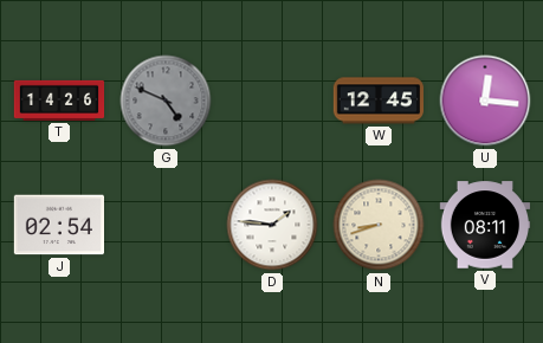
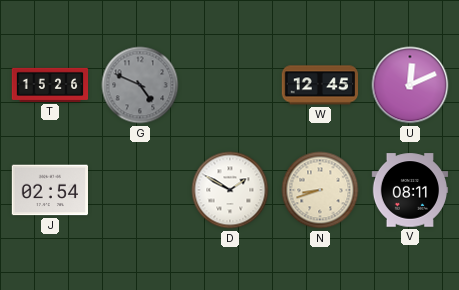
T: 14:26 -> 15:26 (50, 85)
U: 12:16 -> 12:11 (410, 85)
D: 1:46 -> 1:50 (230, 190)
